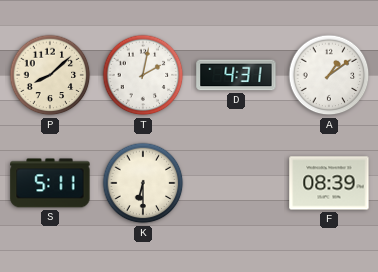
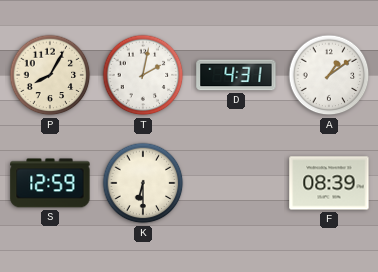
P: 8:08 -> 8:05 (50, 75)
S: 5:11 -> 12:59 (50, 183)
